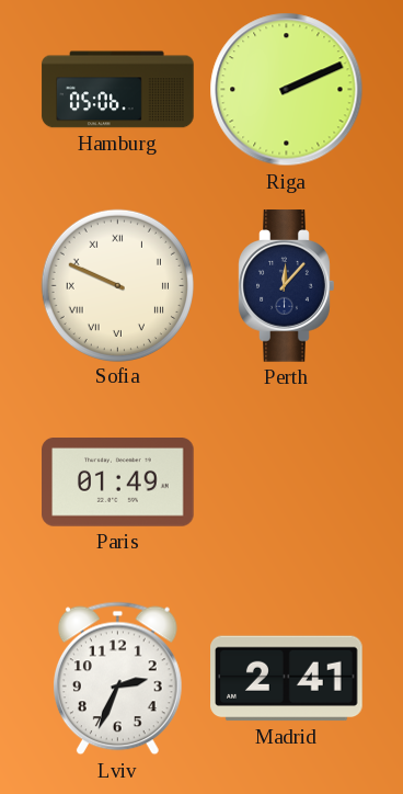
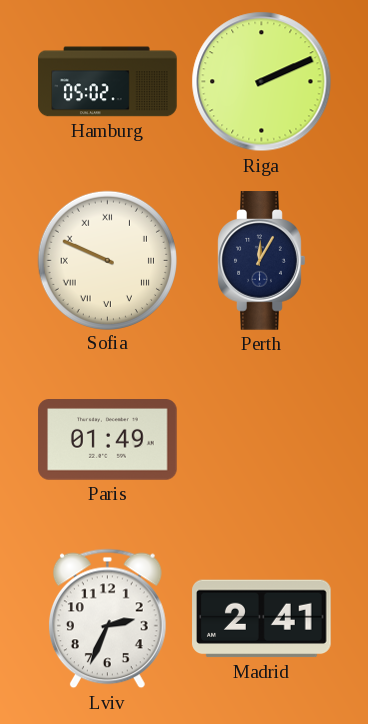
Hamburg: 05:06 -> 05:02 (108, 82)
Perth: 12:07 -> 12:05 (262, 261)
